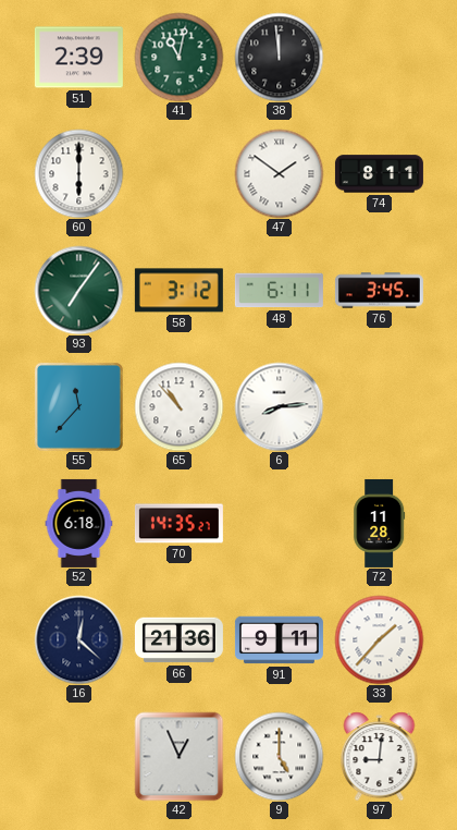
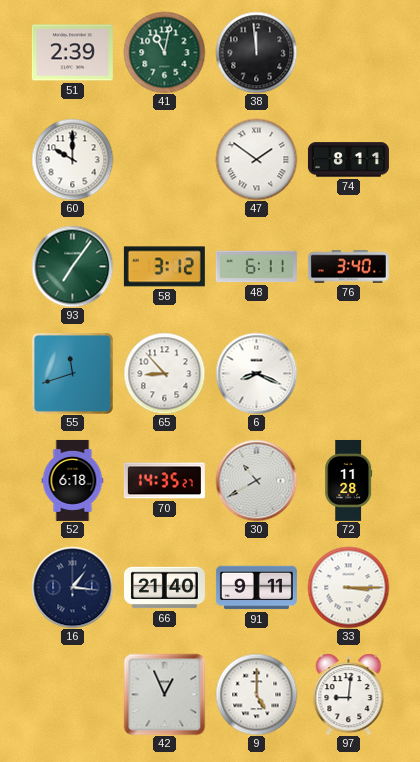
60: 6:00 -> 10:00 (72, 159)
76: 3:45 -> 3:40 (348, 267)
55: 11:37 -> 11:42 (72, 373)
65: 10:53 -> 8:53 (164, 373)
6: 8:14 -> 8:19 (256, 373)
30: none -> 10:40 (256, 480)
16: 12:22 -> 1:16 (72, 587)
66: 21:36 -> 21:40 (164, 588)
33: 1:37 -> 3:15 (348, 587)
